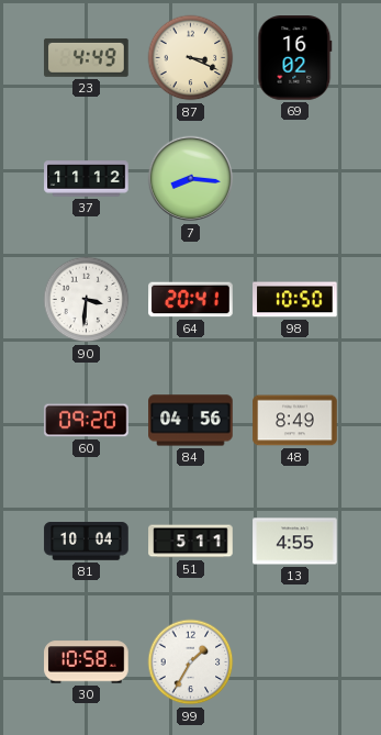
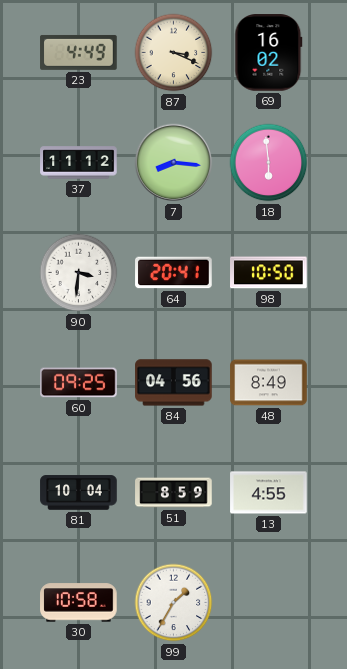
18: none -> 5:59 (269, 163)
60: 09:20 -> 09:25 (79, 383)
51: 5:11 -> 8:59 (174, 493)
